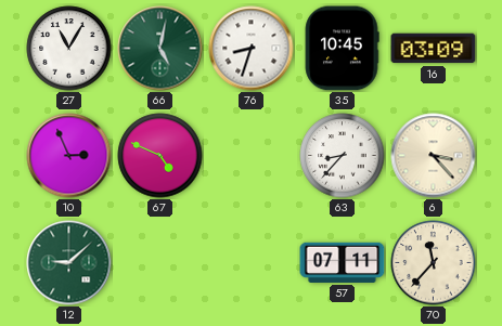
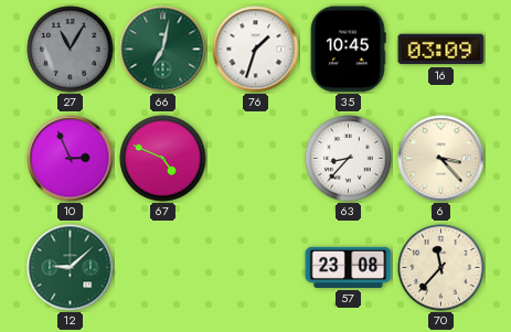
27 dial: white -> grey (71, 50)
66: 5:02 -> 7:02 (163, 50)
76: 8:33 -> 1:33 (256, 50)
57: 07:11 -> 23:08 (349, 267)
